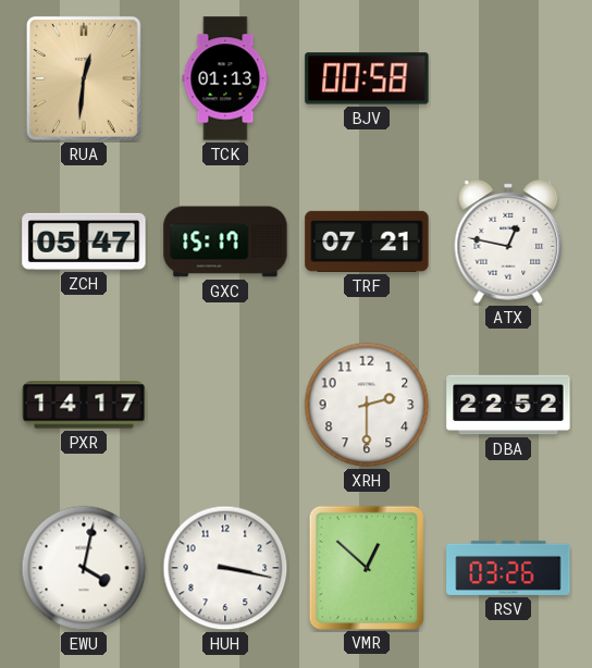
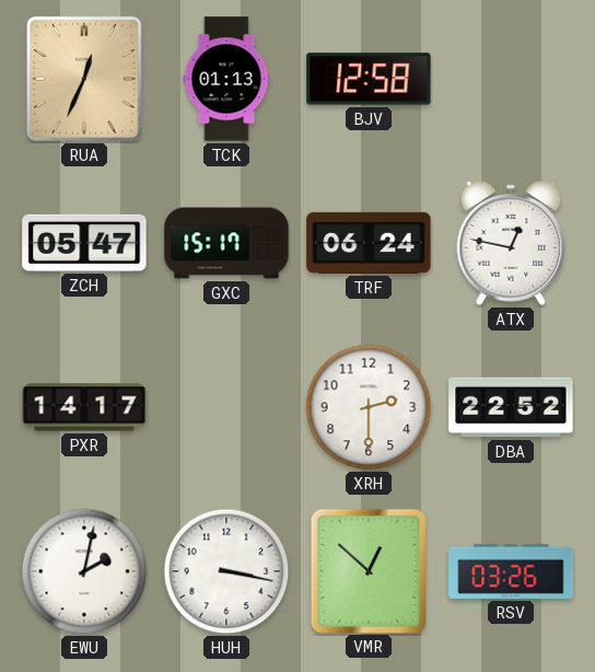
RUA: 12:31 -> 12:34 (84, 79)
BJV: 00:58 -> 12:58 (369, 79)
TRF: 07:21 -> 06:24 (369, 243)
EWU: 4:02 -> 2:02 (84, 571)
